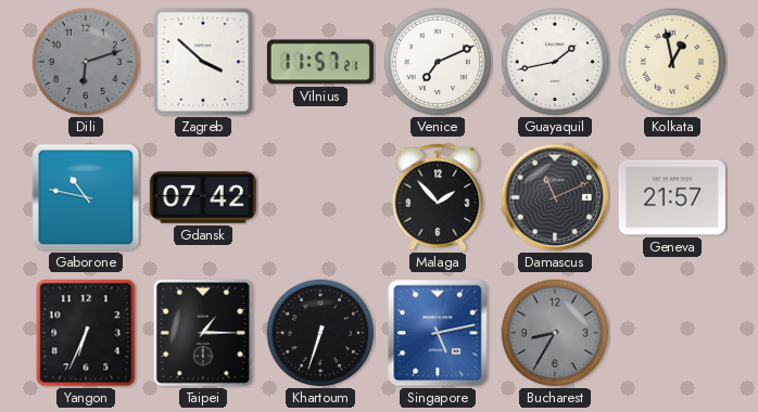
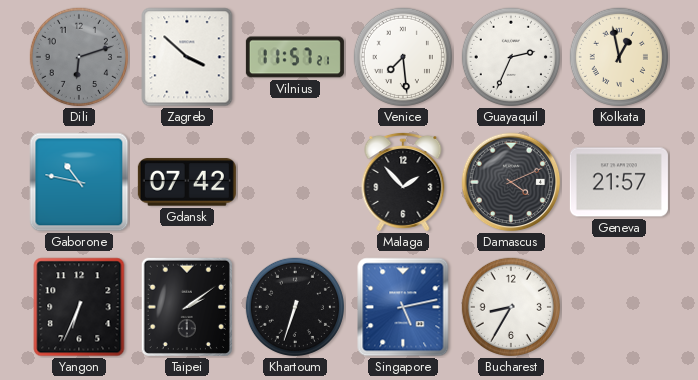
Venice: 7:11 -> 7:29 (403, 57)
Guayaquil: 1:43 -> 2:34 (511, 57)
Damascus: 11:11 -> 4:11 (511, 182)
Taipei: 1:15 -> 2:09 (187, 307)
Bucharest dial: grey -> white (511, 307)
